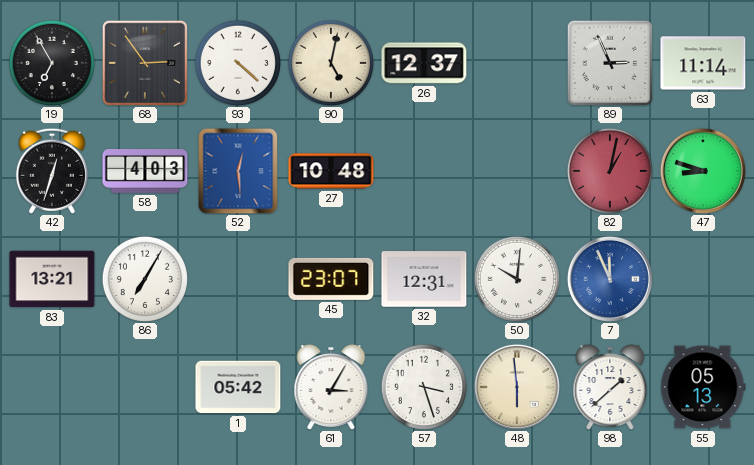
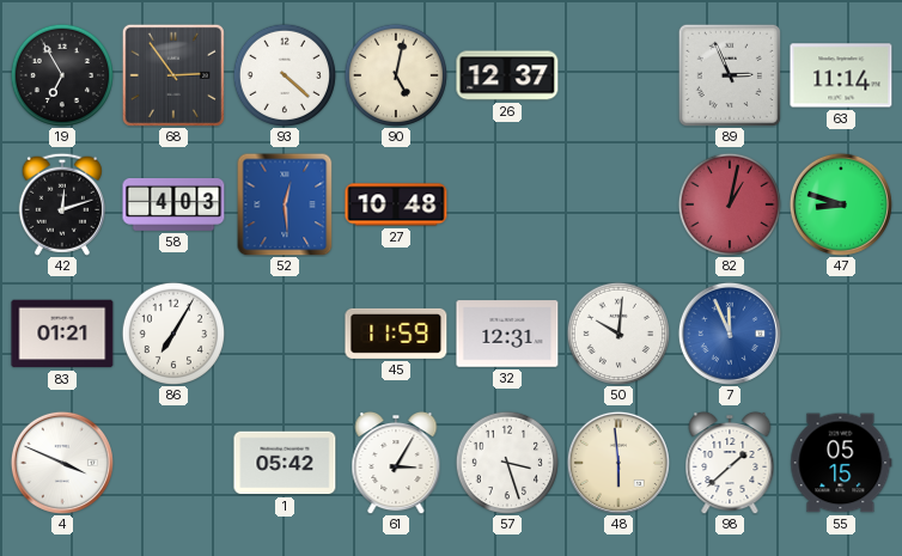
42: 12:33 -> 12:12 (62, 204)
83: 13:21 -> 01:21 (62, 334)
45: 23:07 -> 11:59 (396, 334)
4: none -> 3:49 (62, 463)
55: 05:13 -> 05:15 (841, 463)
